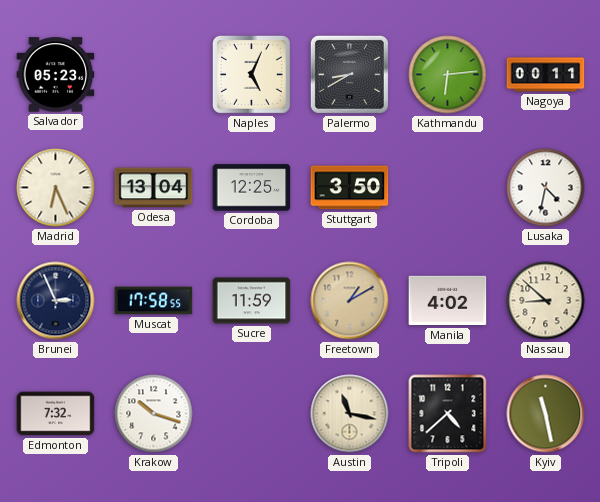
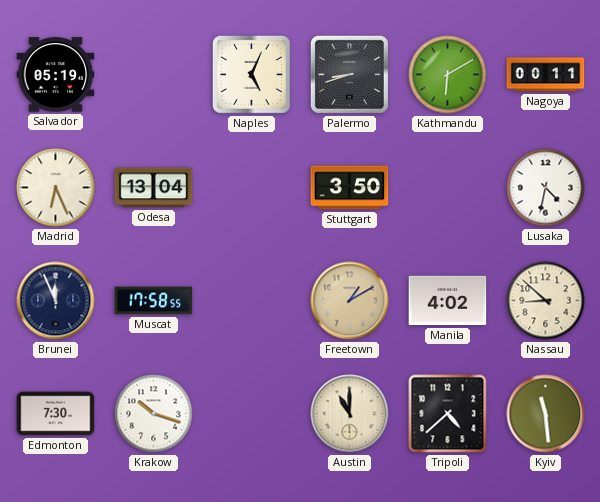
Salvador: 05:23 -> 05:19 (56, 75)
Palermo: 8:40 -> 8:42 (349, 74)
Kathmandu: 6:14 -> 6:10 (448, 75)
Cordoba: 12:25 -> none (252, 188)
Brunei: 2:56 -> 11:56 (56, 301)
Sucre: 11:59 -> none (252, 301)
Edmonton: 7:32 -> 7:30 (56, 414)
Austin: 11:17 -> 11:00 (350, 414)
Kyiv: 11:28 -> 11:29 (546, 414)
